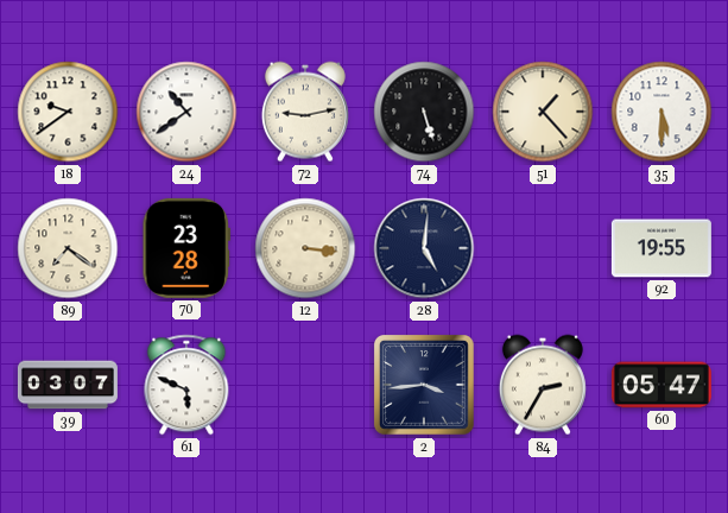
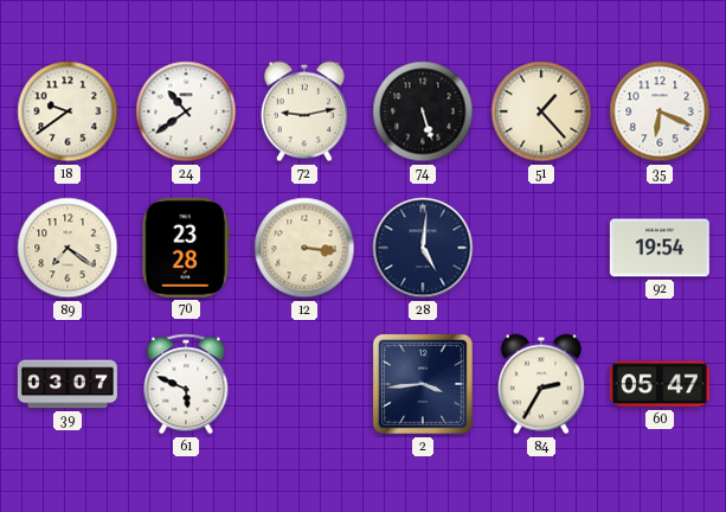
35: 5:30 -> 6:19 (660, 111)
92: 19:55 -> 19:54 (660, 248)
